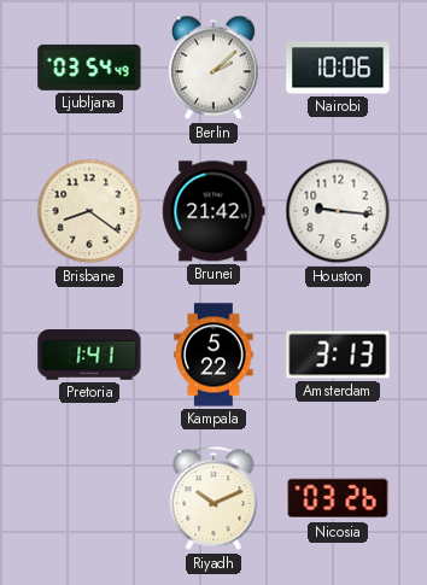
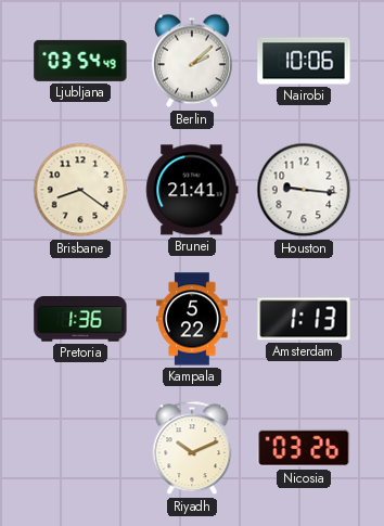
Brunei: 21:42 -> 21:41 (192, 190)
Pretoria: 1:41 -> 1:36 (80, 319)
Amsterdam: 3:13 -> 1:13 (304, 319)
